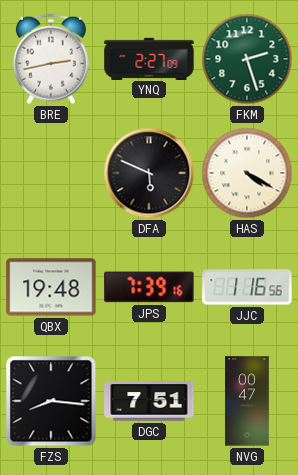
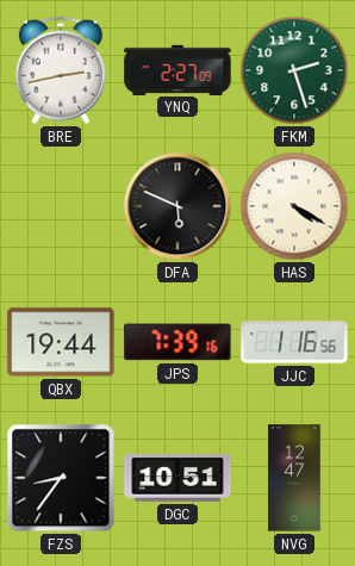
QBX: 19:48 -> 19:44 (61, 342)
FZS: 8:16 -> 8:36 (61, 478)
DGC: 7:51 -> 10:51 (177, 478)
NVG: 00:47 -> 12:47 (294, 478)
